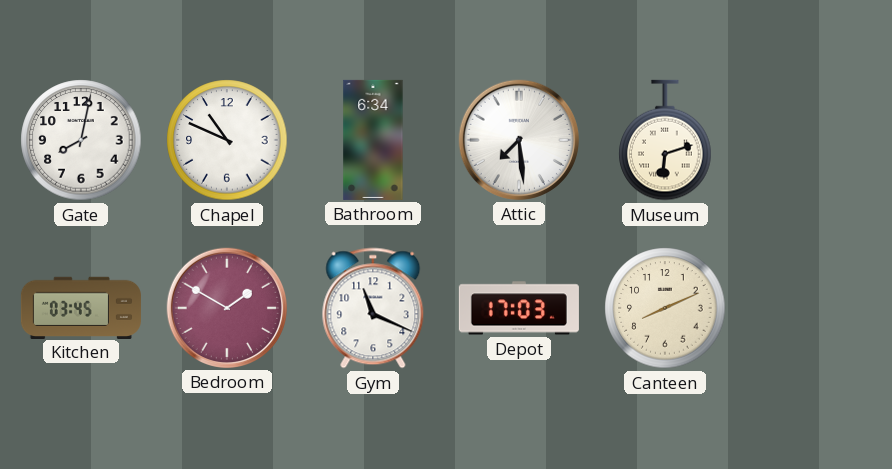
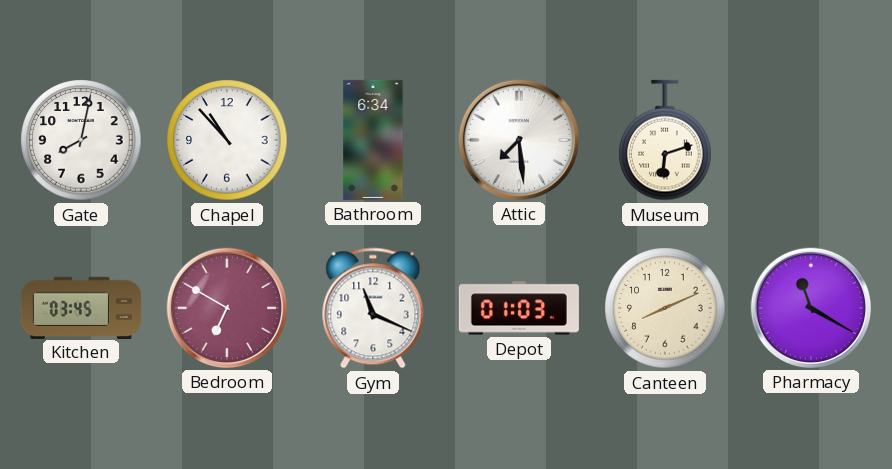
Chapel: 10:49 -> 10:53 (227, 140)
Bedroom: 1:50 -> 6:50 (227, 308)
Depot: 17:03 -> 01:03 (519, 308)
Pharmacy: none -> 11:20 (811, 308)
